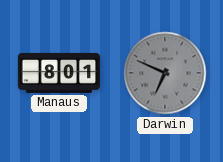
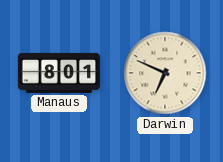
Darwin dial: grey -> cream (165, 73)
